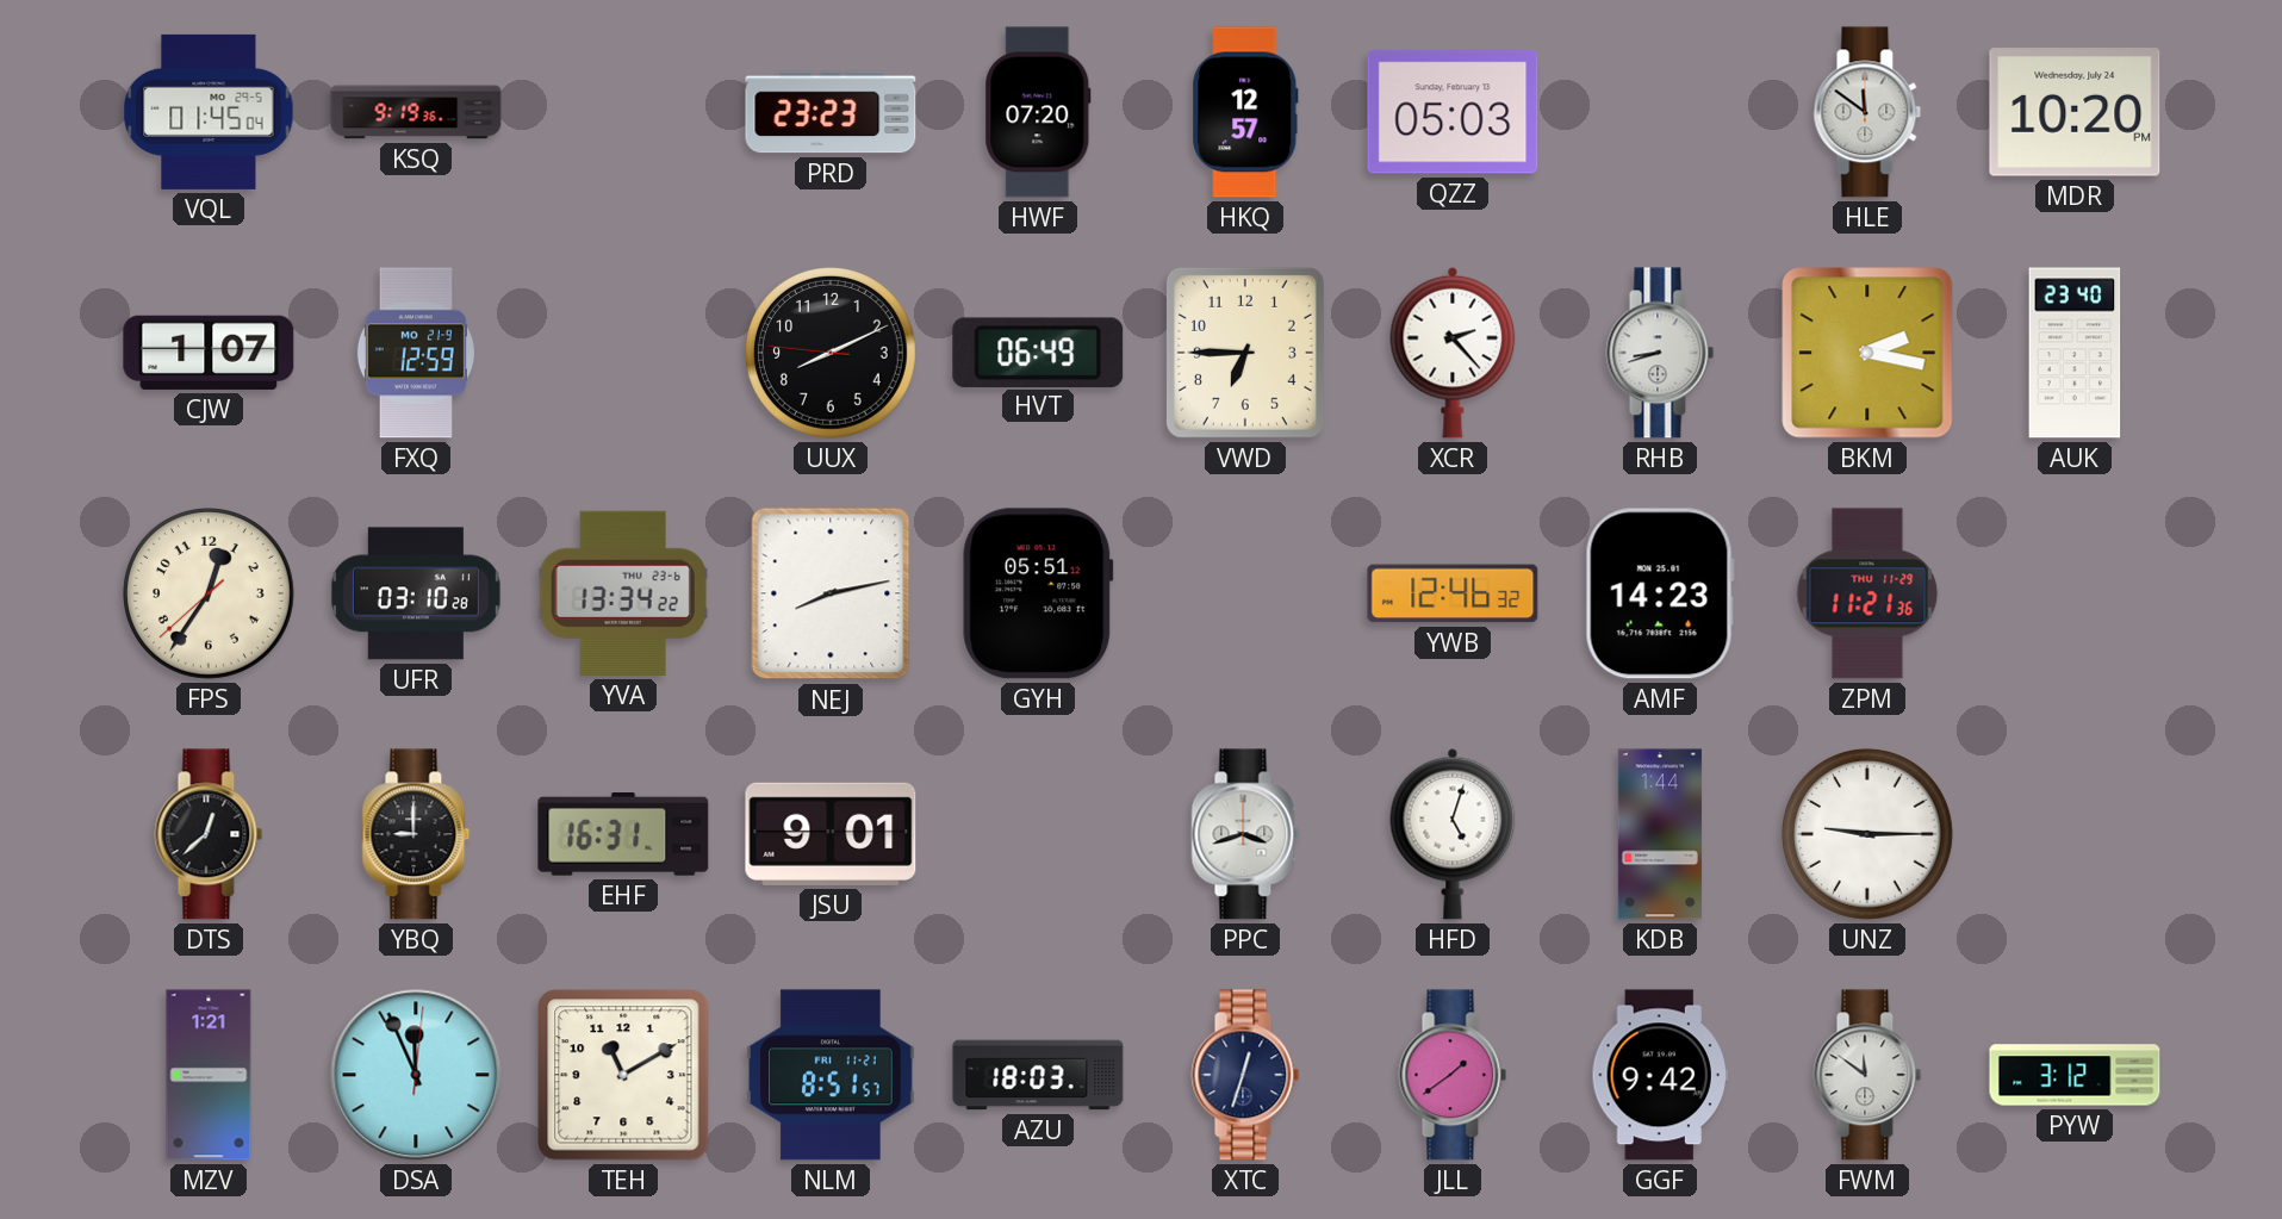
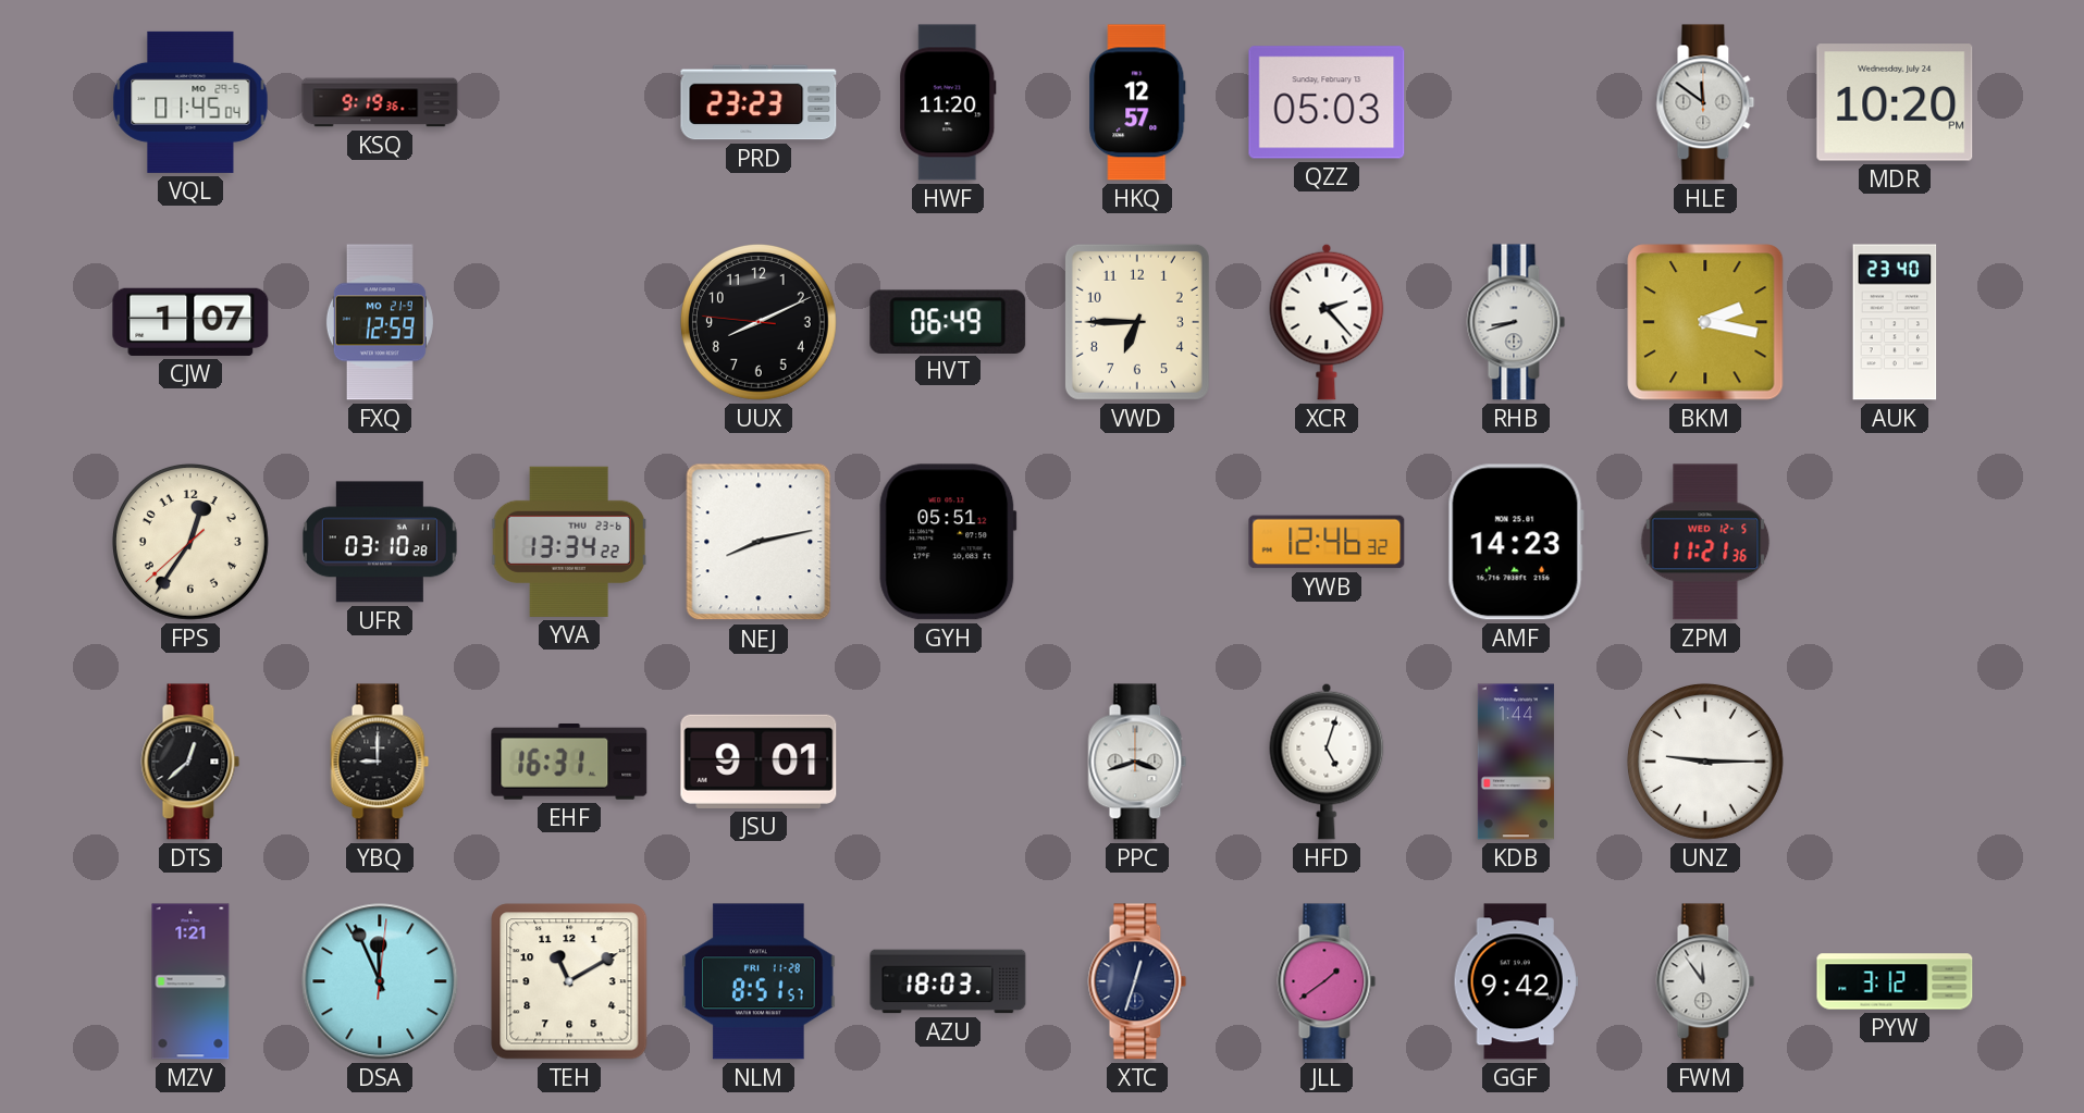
HWF: 07:20 -> 11:20 (948, 102)
ZPM date: THU 11-29 -> WED 12-5 (1705, 542)
NLM date: FRI 11-21 -> FRI 11-28 (759, 981)
FWM: 11:51 -> 11:54 (1705, 981)
